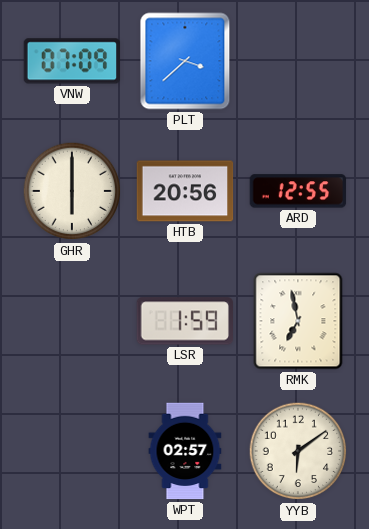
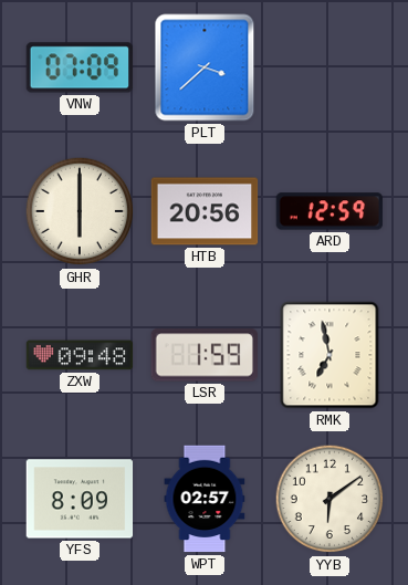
ARD: 12:55 -> 12:59 (329, 211)
ZXW: none -> 09:48 (80, 355)
YFS: none -> 8:09 (80, 499)
